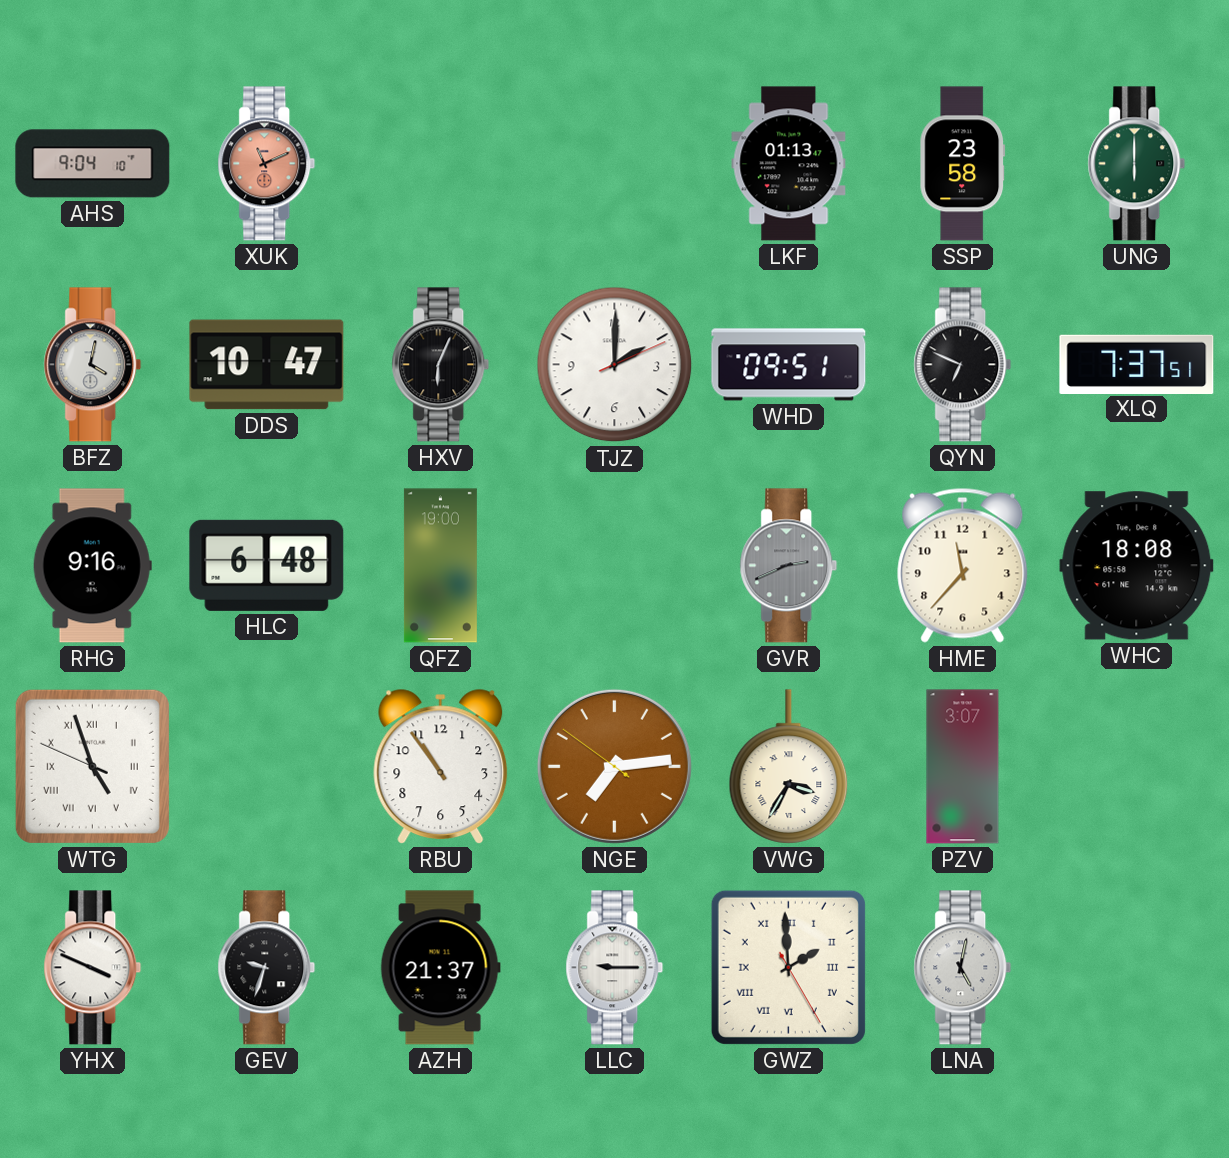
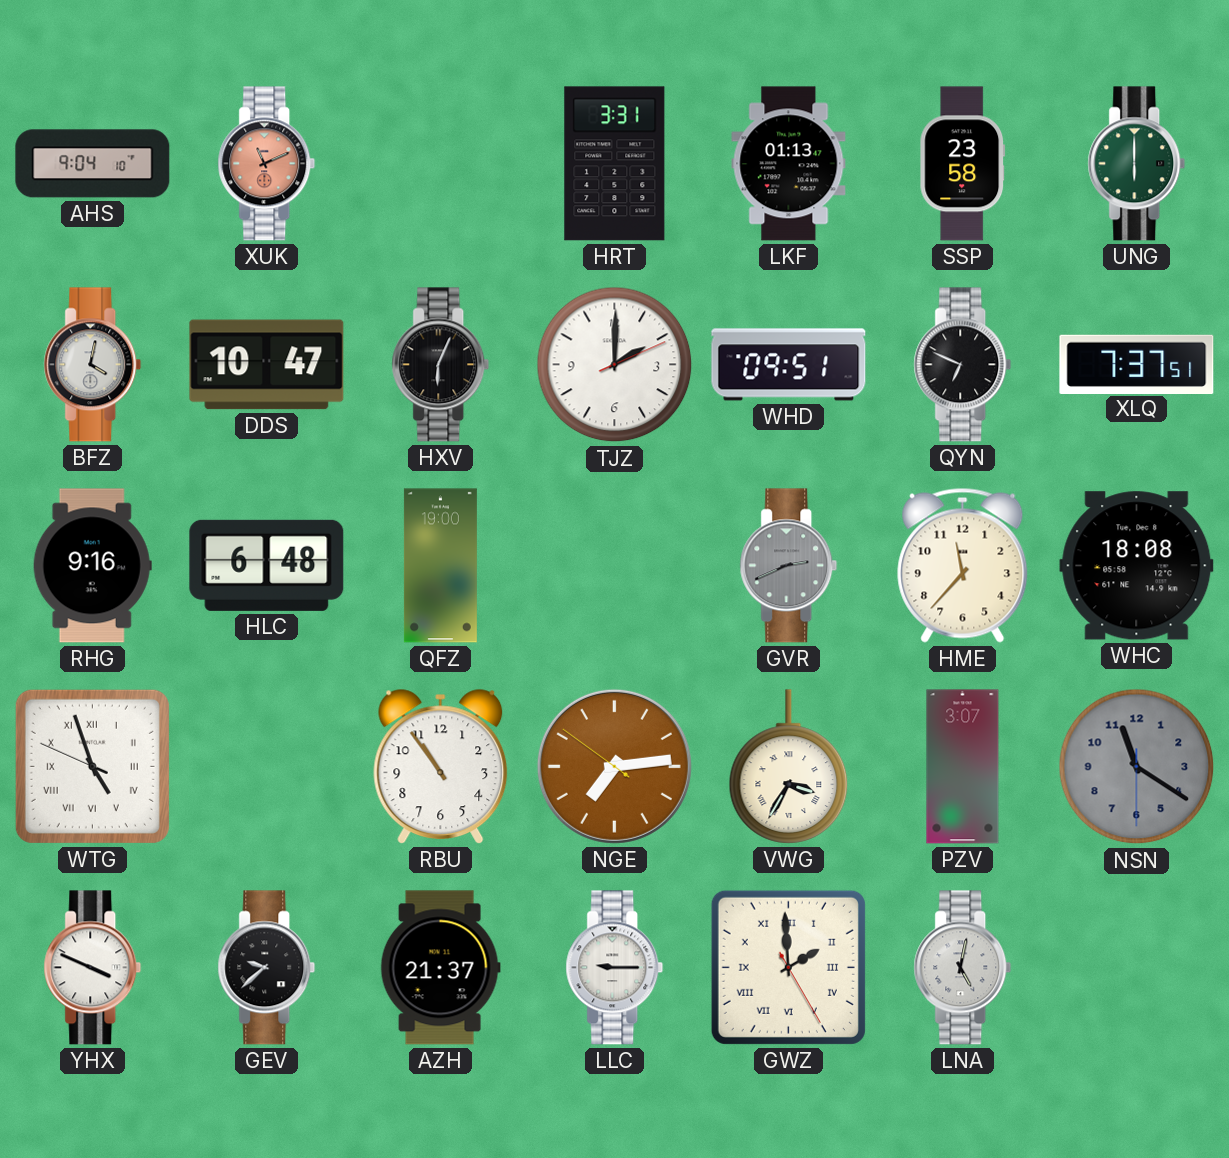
HRT: none -> 3:31 (615, 164)
NSN: none -> 11:20 (1137, 767)
GEV: 9:33 -> 9:38 (267, 968)
